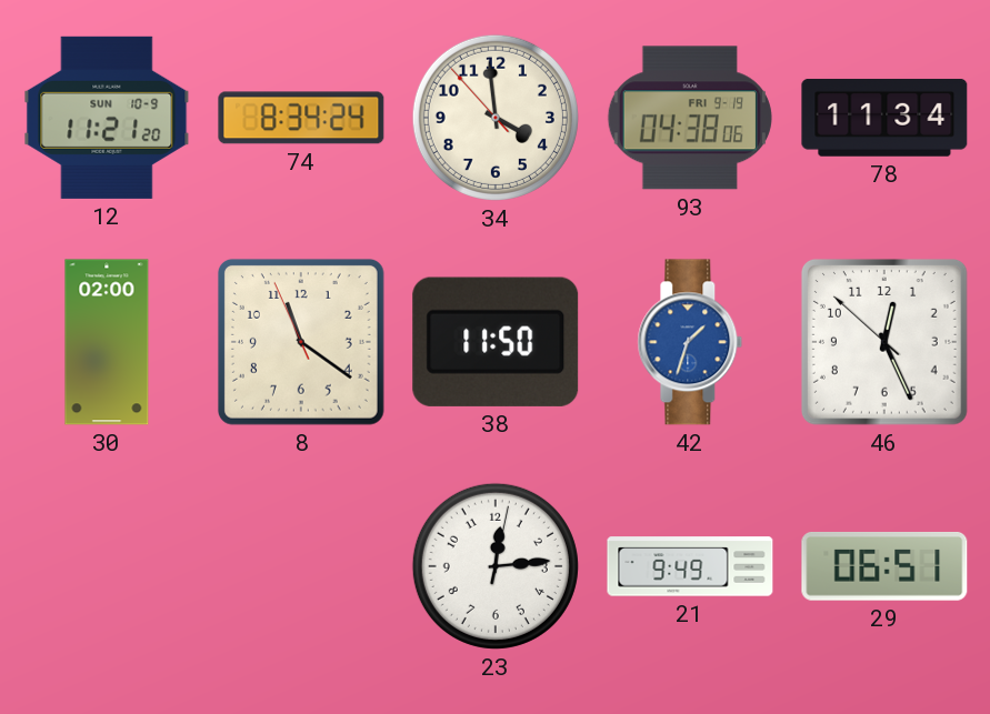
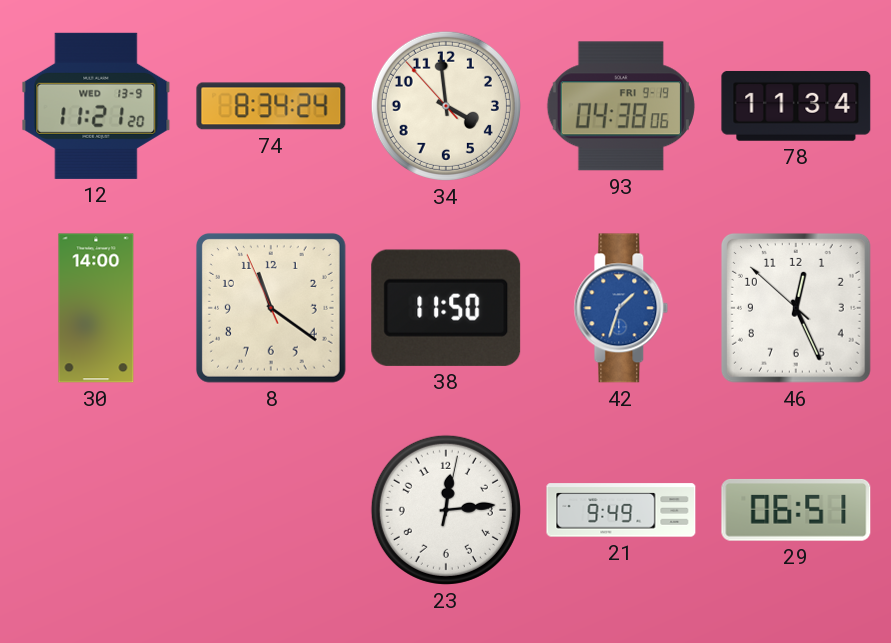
12 date: SUN 10-9 -> WED 13-9 (96, 106)
30: 02:00 -> 14:00 (96, 308)
